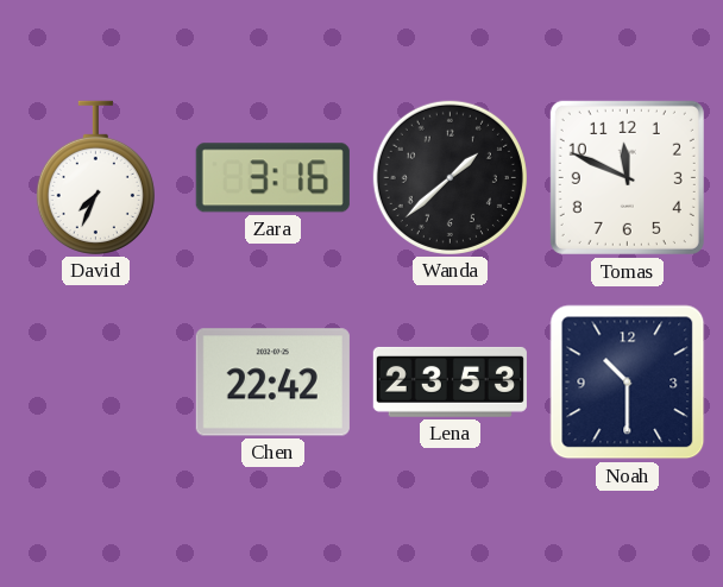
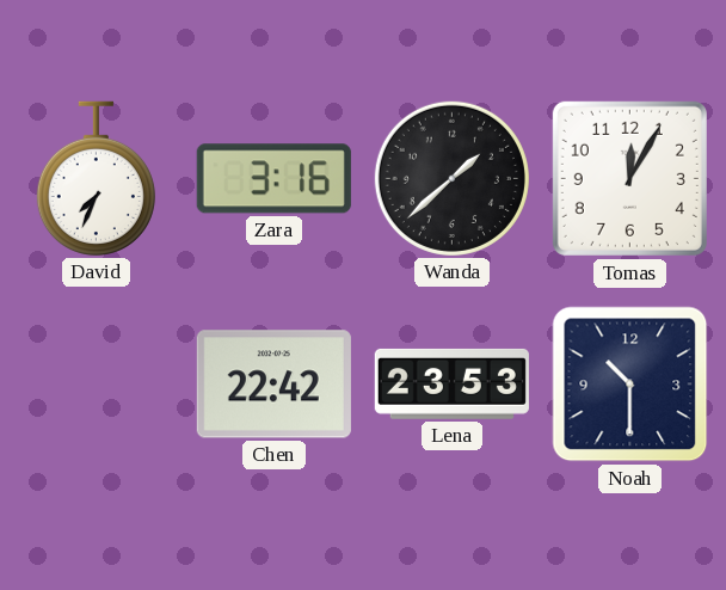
Tomas: 11:49 -> 12:05 (629, 178)
